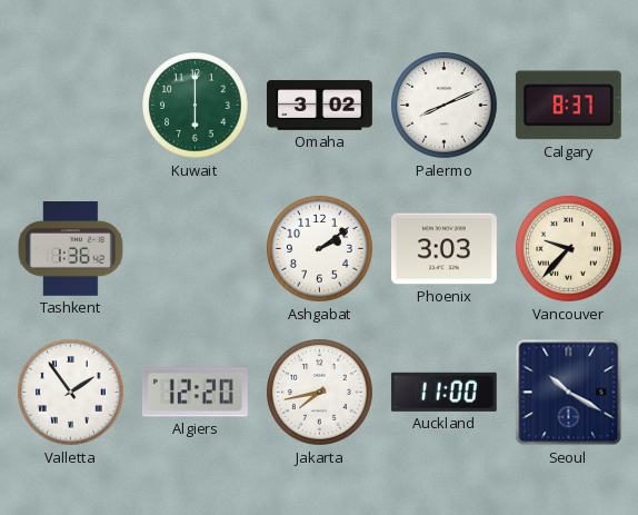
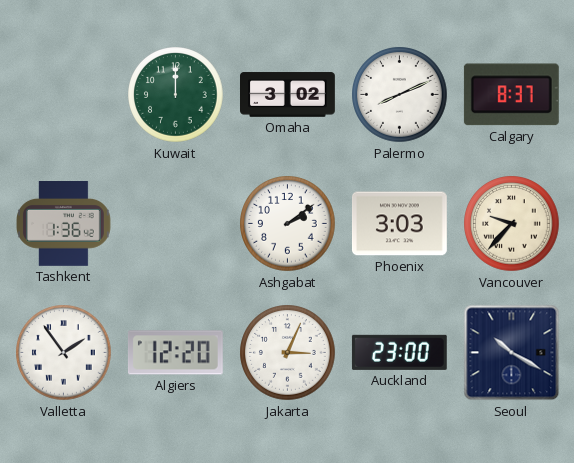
Kuwait: 6:00 -> 12:00 (176, 95)
Jakarta: 7:43 -> 3:04 (288, 353)
Auckland: 11:00 -> 23:00 (399, 352)
